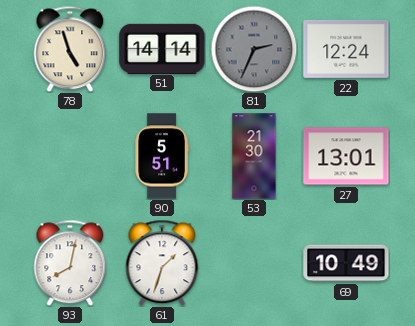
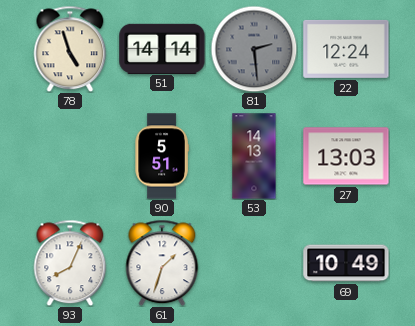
81: 2:34 -> 2:29 (254, 49)
53: 21:30 -> 14:13 (254, 156)
27: 13:01 -> 13:03 (346, 156)
93: 8:02 -> 8:04 (70, 263)
